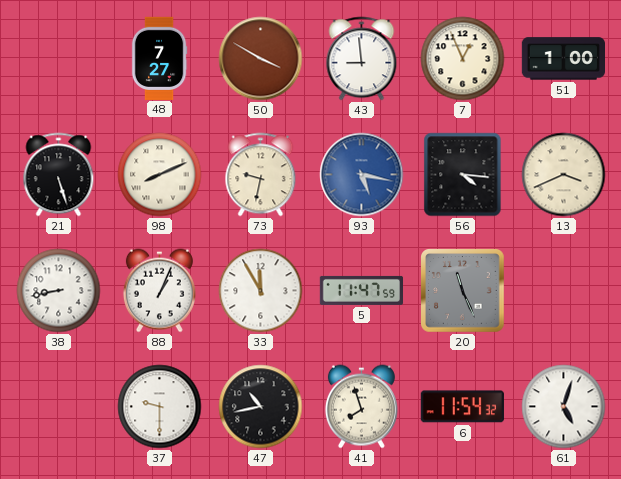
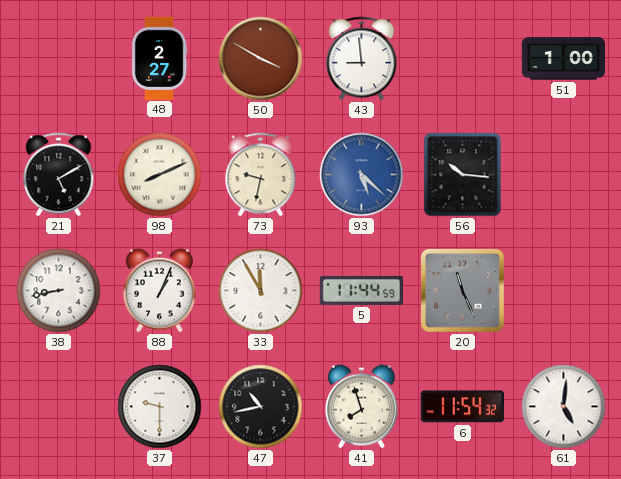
48: 7:27 -> 2:27 (159, 58)
7: 12:56 -> none (463, 59)
21: 5:27 -> 5:10 (59, 175)
93: 5:17 -> 5:22 (362, 175)
56: 4:16 -> 10:16 (463, 175)
13: 3:41 -> none (564, 175)
5: 11:47 -> 11:44 (361, 290)
61: 5:03 -> 5:01 (564, 407)
